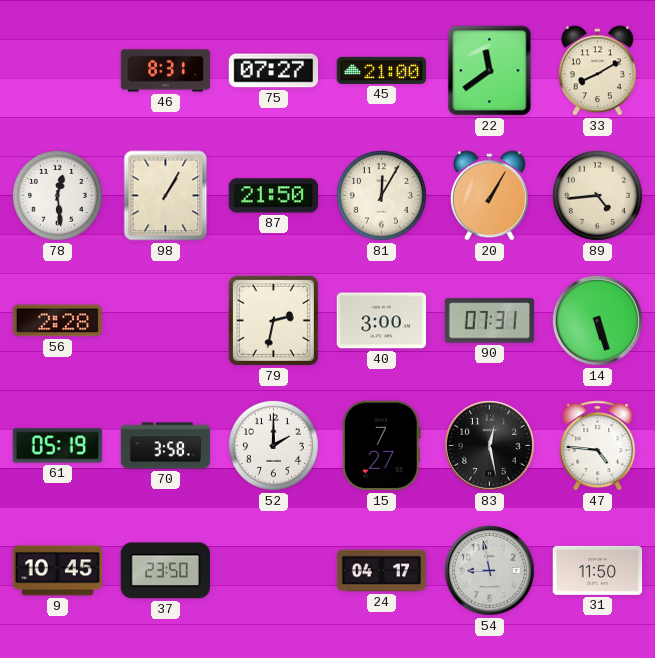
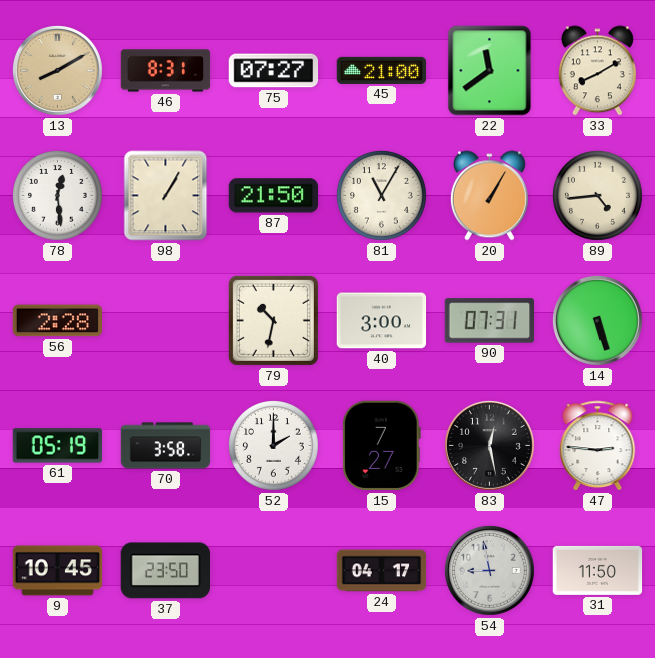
13: none -> 8:10 (57, 70)
81: 12:05 -> 11:05 (382, 196)
79: 2:32 -> 10:32 (273, 320)
47: 4:46 -> 2:46 (598, 446)
